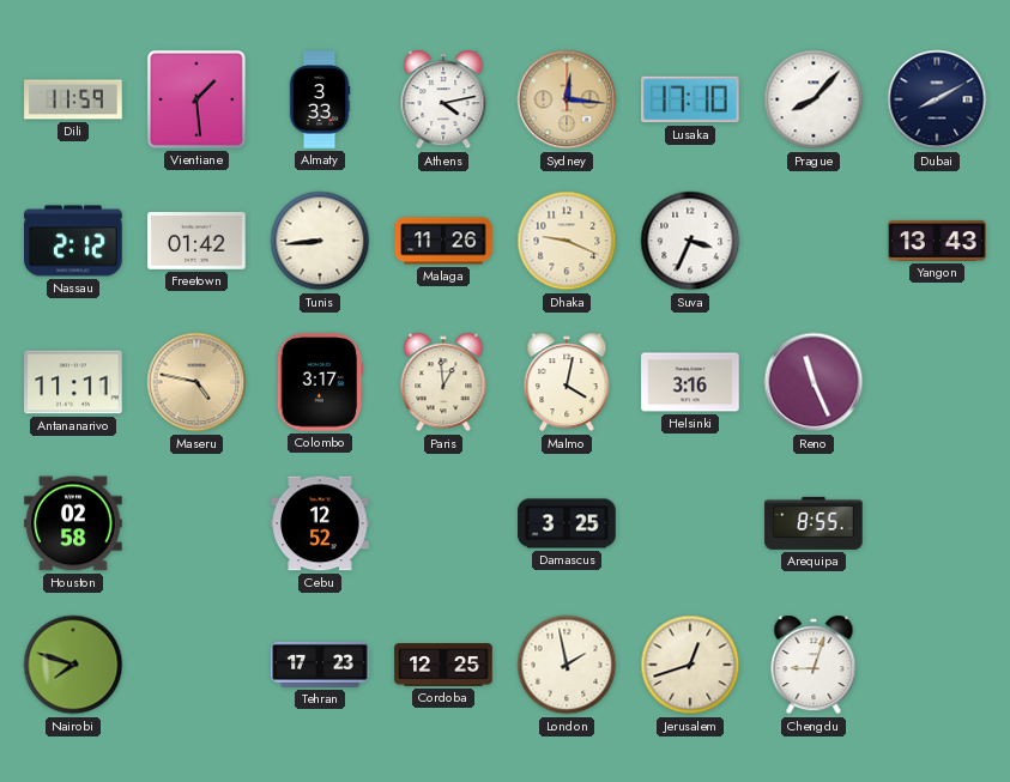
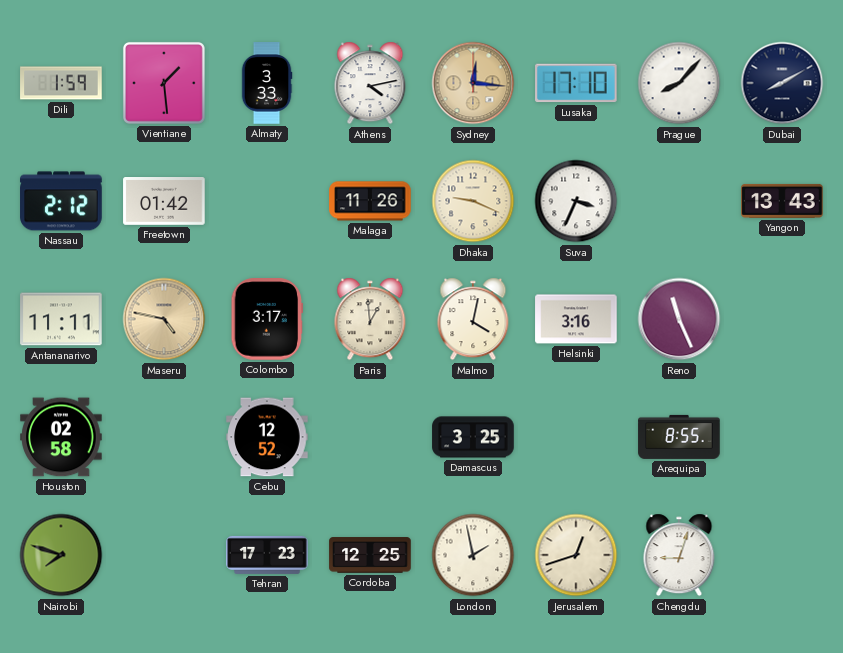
Dili: 11:59 -> 1:59 (61, 83)
Tunis: 8:44 -> none (320, 241)
